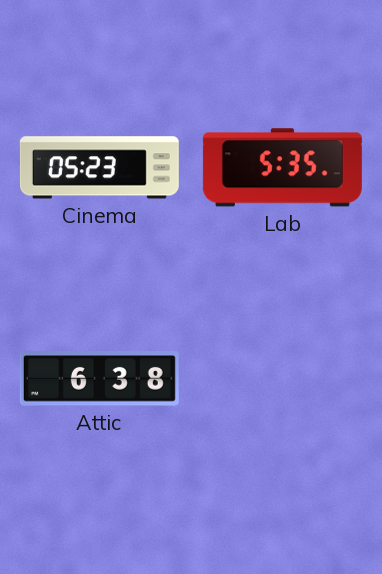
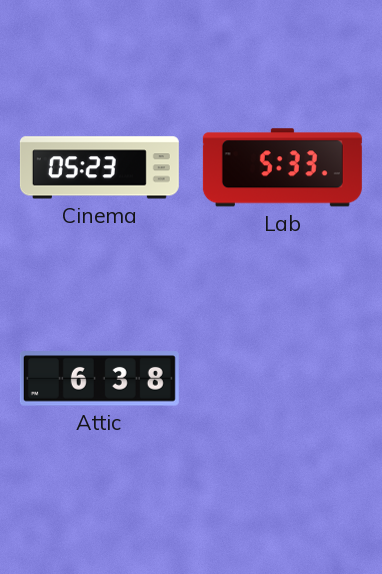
Lab: 5:35 -> 5:33 (282, 168)
